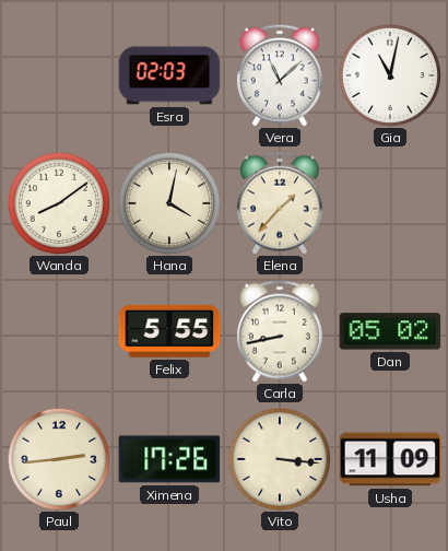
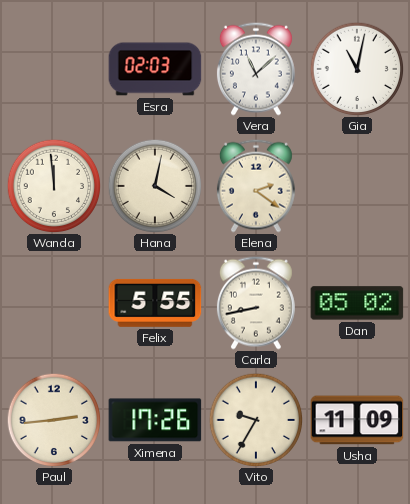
Wanda: 8:09 -> 11:59 (54, 186)
Elena: 1:37 -> 2:21 (256, 186)
Vito: 3:16 -> 9:35 (256, 420)
